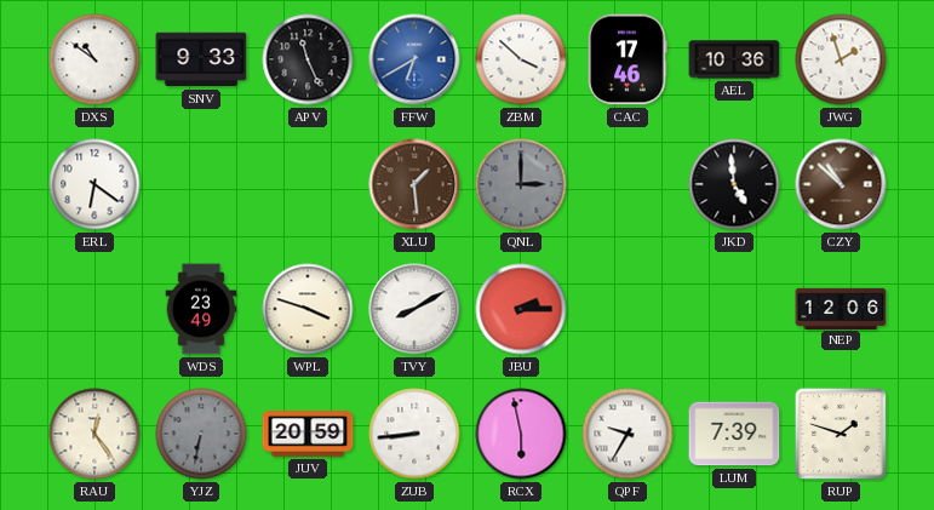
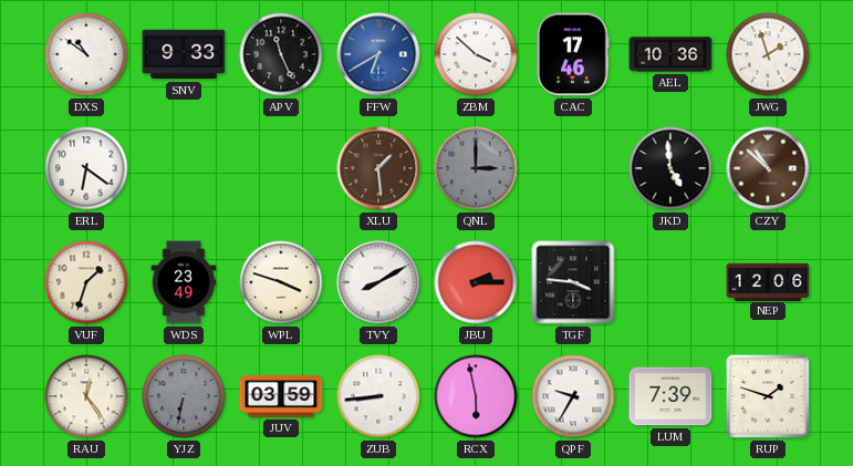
VUF: none -> 1:33 (86, 282)
TGF: none -> 3:46 (573, 282)
JUV: 20:59 -> 03:59 (281, 396)
